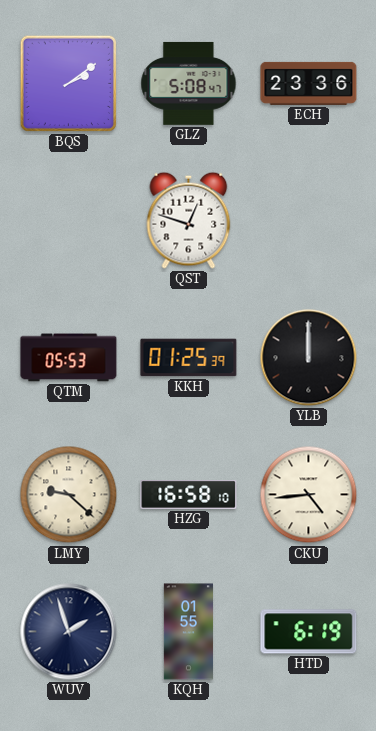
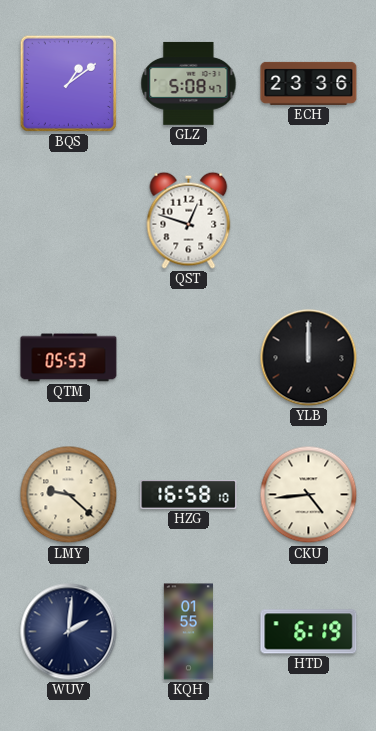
BQS: 2:09 -> 1:09 (68, 83)
KKH: 01:25 -> none (189, 358)
WUV: 1:57 -> 2:01 (69, 632)
